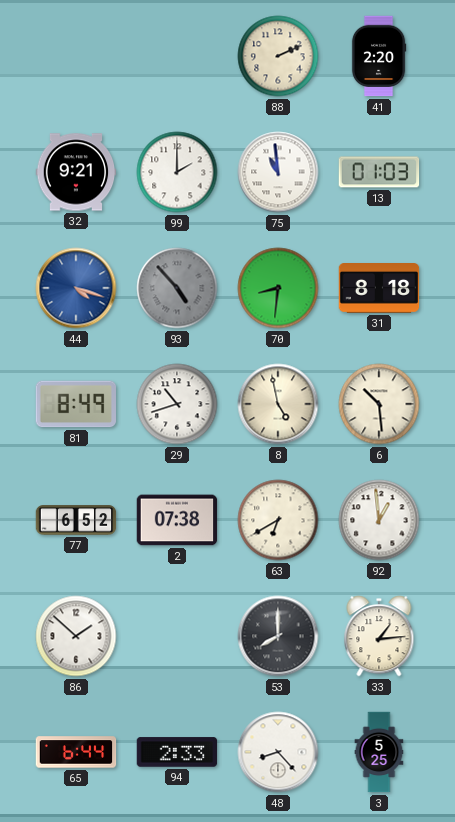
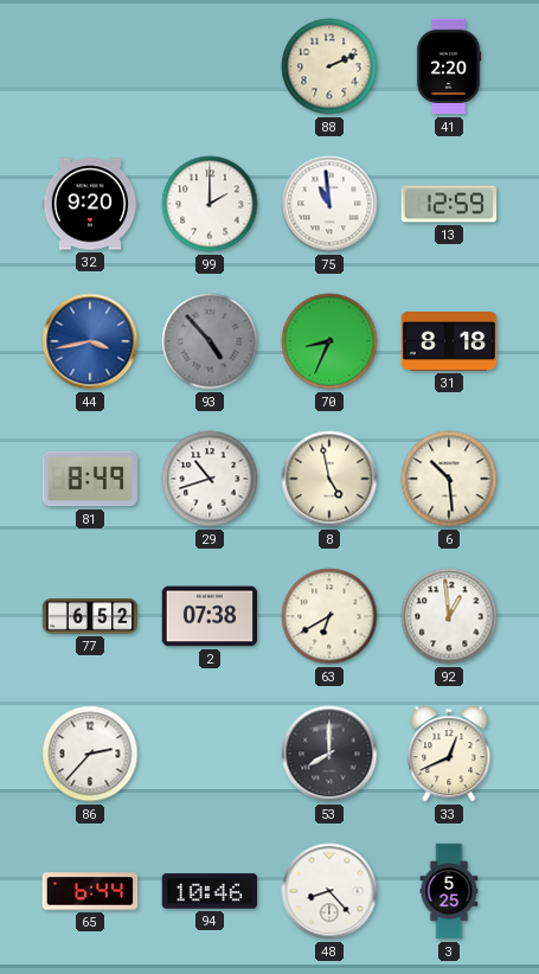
32: 9:21 -> 9:20 (90, 204)
13: 01:03 -> 12:59 (449, 204)
44: 4:18 -> 3:43 (90, 341)
70: 8:31 -> 8:34 (329, 341)
86: 1:52 -> 2:37 (90, 754)
33: 1:14 -> 12:41 (449, 754)
94: 2:33 -> 10:46 (210, 891)
